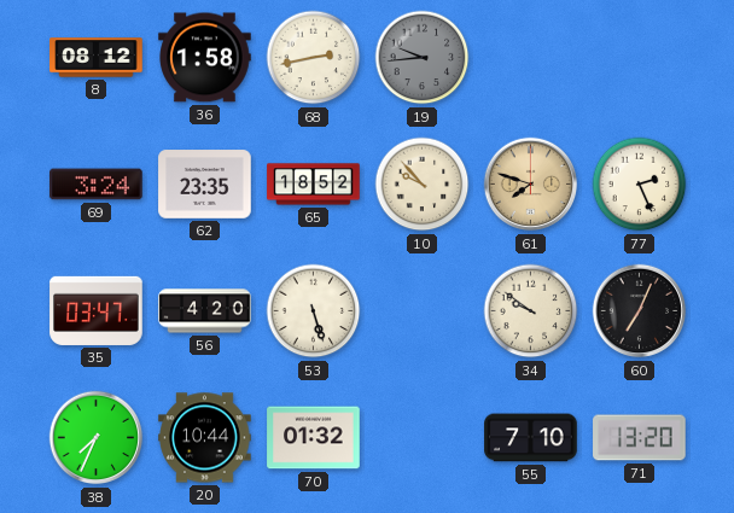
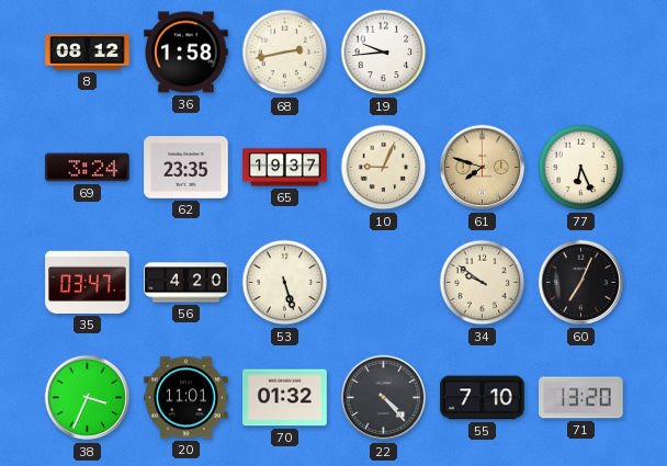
19 dial: grey -> white (384, 53)
65: 18:52 -> 19:37 (285, 168)
10: 9:53 -> 9:04 (384, 168)
77: 2:26 -> 6:26 (581, 168)
38: 7:34 -> 3:34 (88, 398)
20: 10:44 -> 11:01 (186, 398)
22: none -> 4:23 (384, 398)
